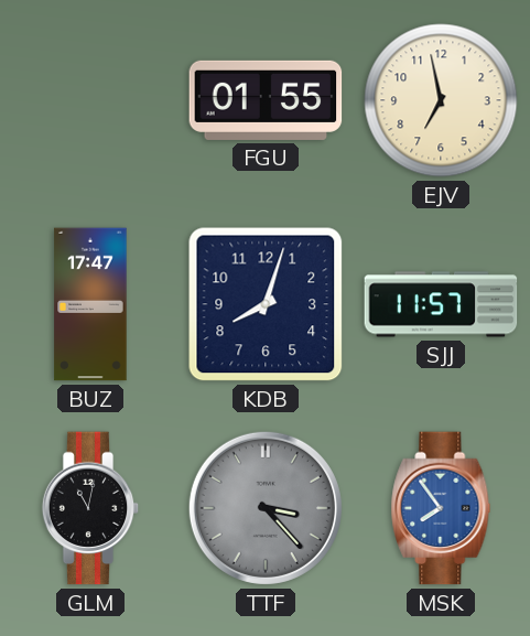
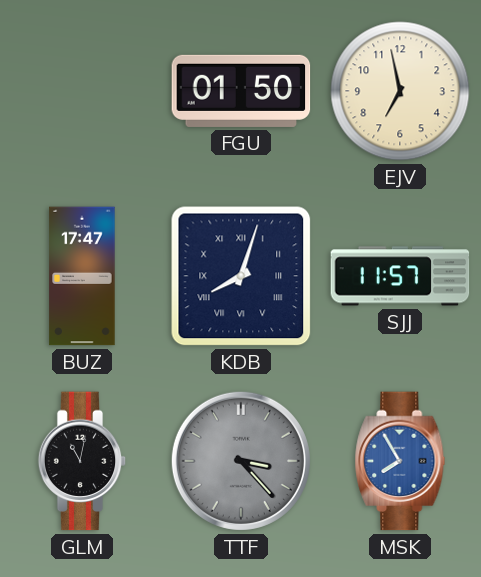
FGU: 01:55 -> 01:50 (241, 91)
KDB numerals: Arabic -> Roman (241, 276)
MSK: 7:54 -> 7:55 (400, 461)
